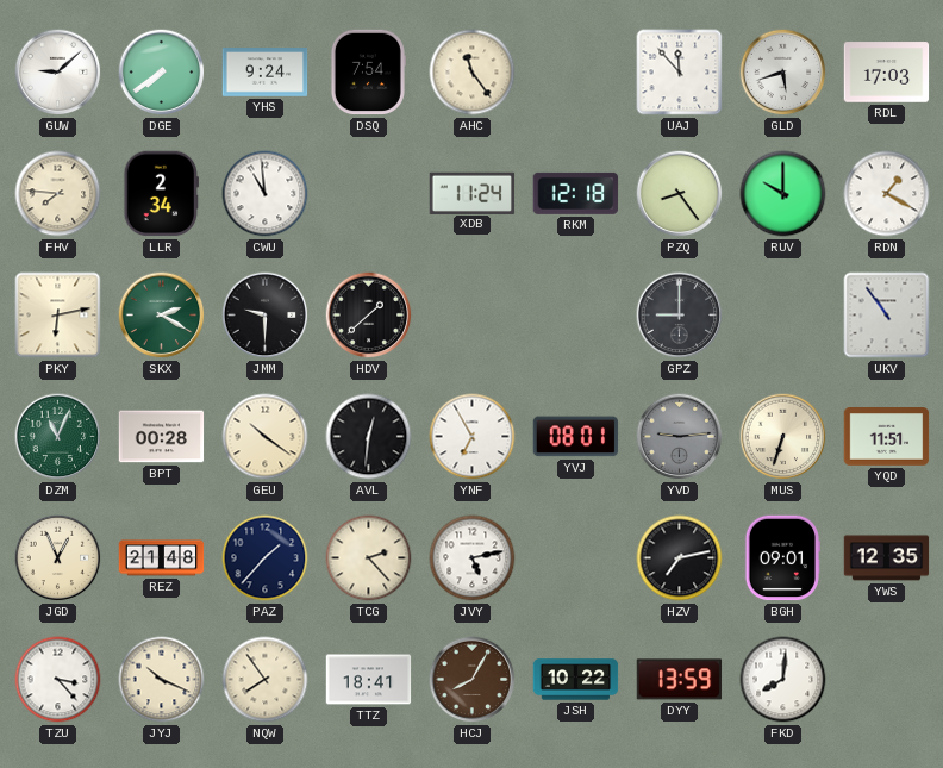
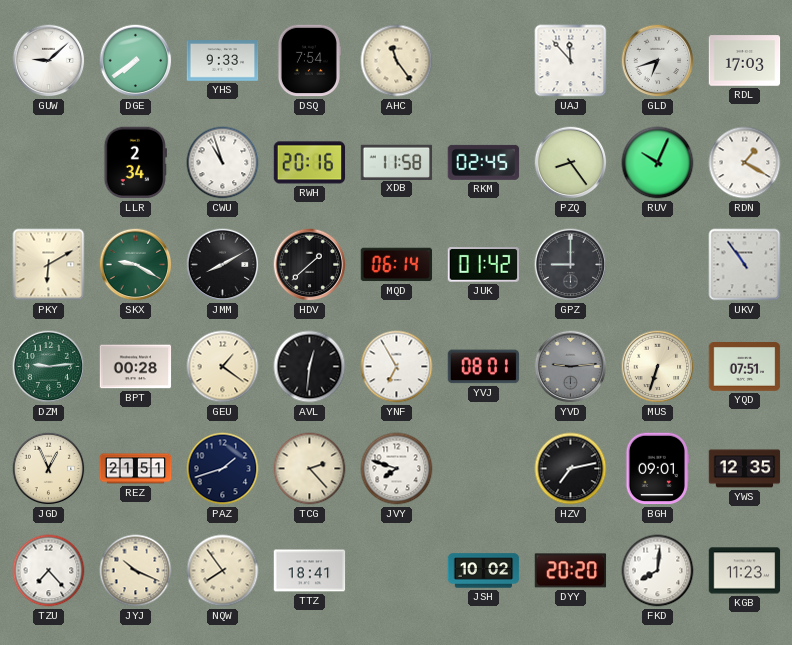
YHS: 9:24 -> 9:33 (223, 61)
GLD: 5:42 -> 6:42 (658, 61)
FHV: 7:46 -> none (58, 194)
CWU: 10:59 -> 10:57 (223, 163)
RWH: none -> 20:16 (310, 163)
XDB: 11:24 -> 11:58 (397, 162)
RKM: 12:18 -> 02:45 (484, 162)
RUV: 10:00 -> 10:04 (658, 163)
PKY: 6:13 -> 6:10 (49, 265)
SKX: 2:20 -> 9:20 (136, 265)
JMM: 9:30 -> 8:10 (223, 265)
MQD: none -> 06:14 (397, 265)
JUK: none -> 01:42 (484, 265)
DZM: 11:04 -> 9:14 (49, 367)
GEU: 10:21 -> 1:21 (223, 367)
YQD: 11:51 -> 07:51 (745, 367)
REZ: 21:48 -> 21:51 (136, 469)
PAZ: 1:37 -> 1:42 (223, 469)
JVY: 5:13 -> 7:48 (397, 469)
TZU: 3:23 -> 7:23 (49, 571)
HCJ: 8:05 -> none (473, 680)
JSH: 10:22 -> 10:02 (484, 571)
DYY: 13:59 -> 20:20 (571, 571)
KGB: none -> 11:23 (745, 571)
